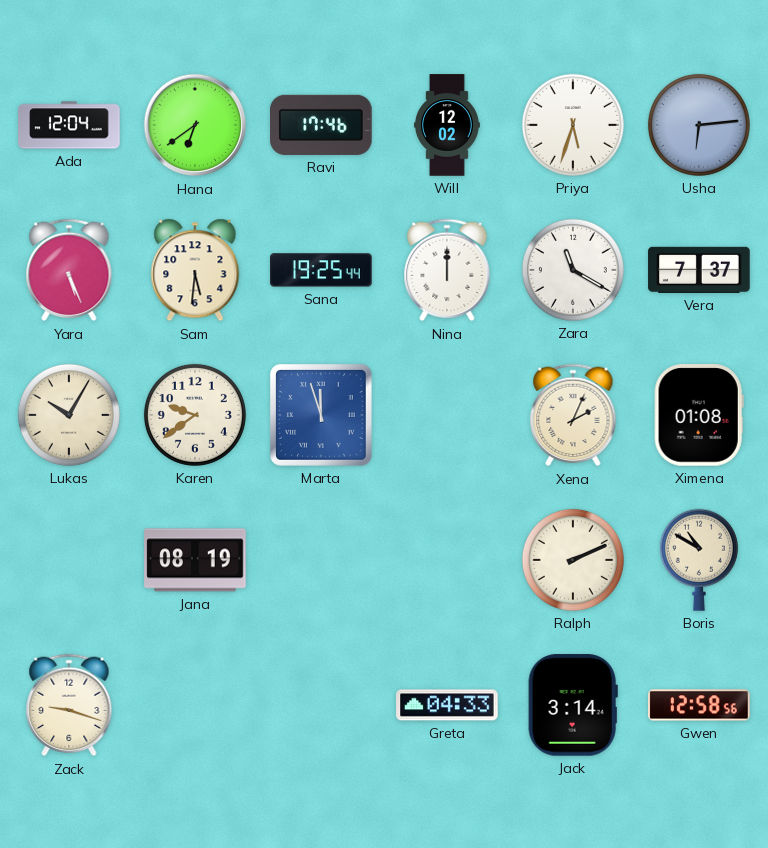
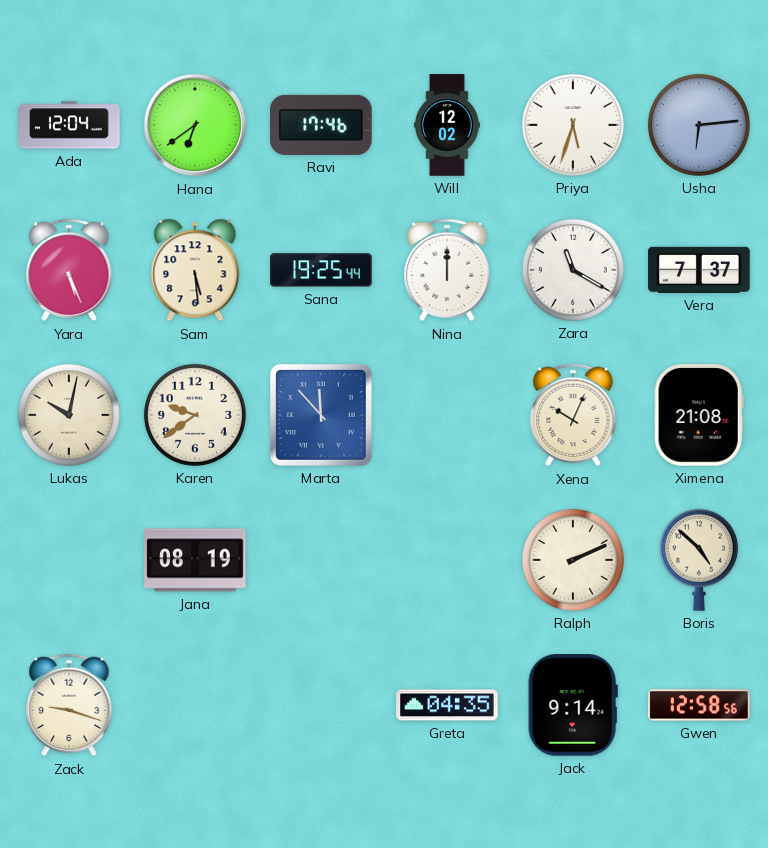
Sam: 5:31 -> 5:29 (195, 270)
Lukas: 10:05 -> 10:02 (69, 415)
Marta: 11:57 -> 11:53 (321, 415)
Xena: 2:04 -> 10:04 (573, 415)
Ximena: 01:08 -> 21:08 (699, 415)
Boris: 10:50 -> 4:52 (699, 560)
Greta: 04:33 -> 04:35 (447, 705)
Jack: 3:14 -> 9:14 (573, 705)
